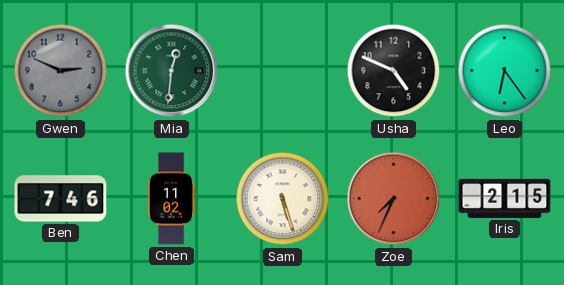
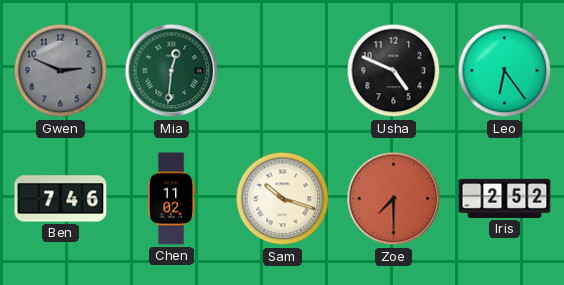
Sam: 5:27 -> 10:18 (283, 199)
Zoe: 7:34 -> 7:30 (394, 199)
Iris: 2:15 -> 2:52 (505, 198)
